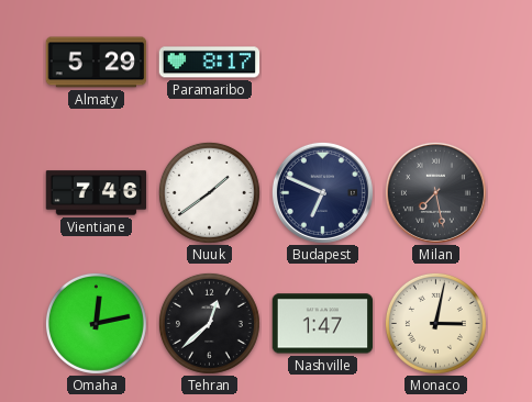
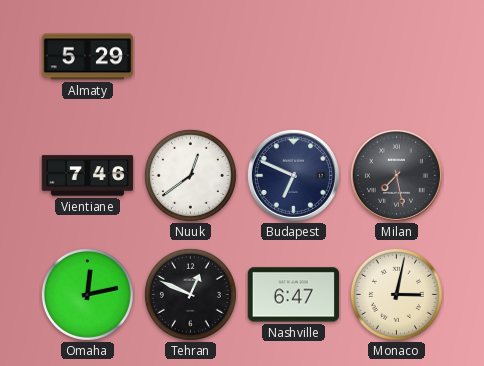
Paramaribo: 8:17 -> none (210, 63)
Nuuk: 1:39 -> 12:39 (190, 175)
Tehran: 12:38 -> 12:49 (190, 294)
Nashville: 1:47 -> 6:47 (294, 295)
